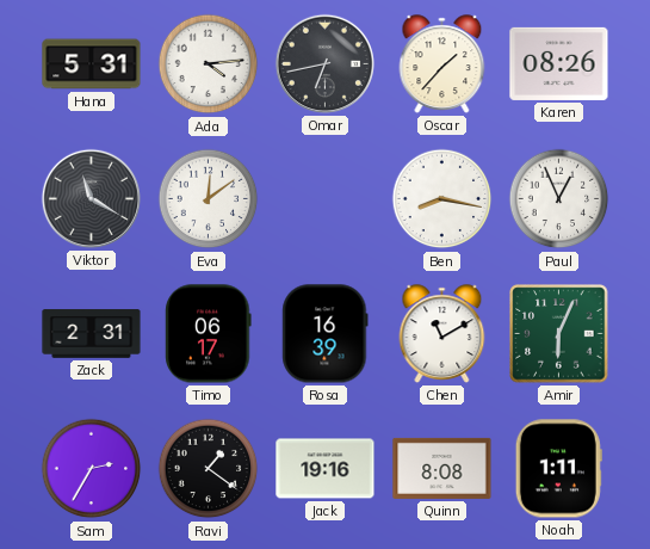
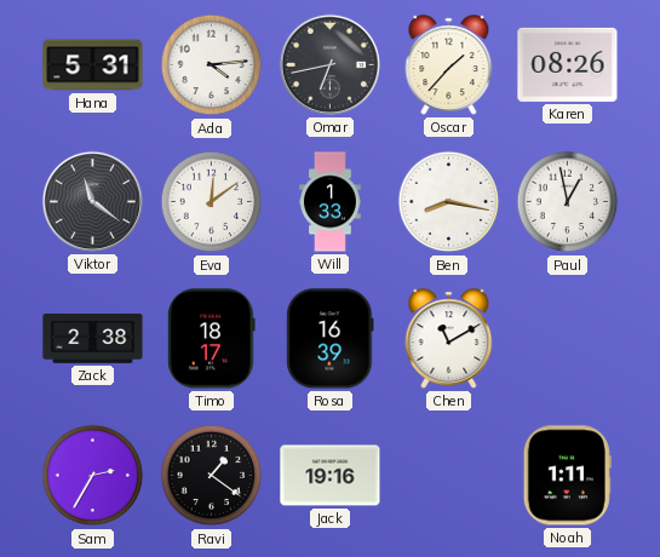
Viktor: 11:20 -> 11:21 (92, 201)
Will: none -> 1:33 (331, 202)
Paul: 12:56 -> 12:58 (568, 202)
Zack: 2:31 -> 2:38 (93, 339)
Timo: 06:17 -> 18:17 (212, 339)
Amir: 6:04 -> none (559, 334)
Quinn: 8:08 -> none (442, 468)
